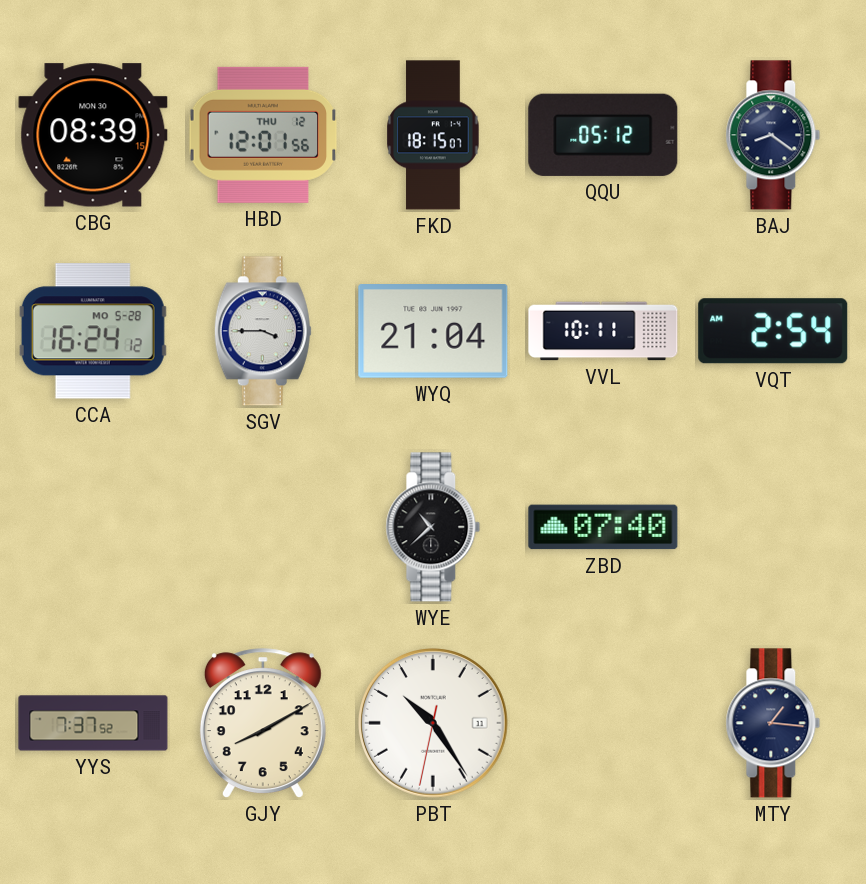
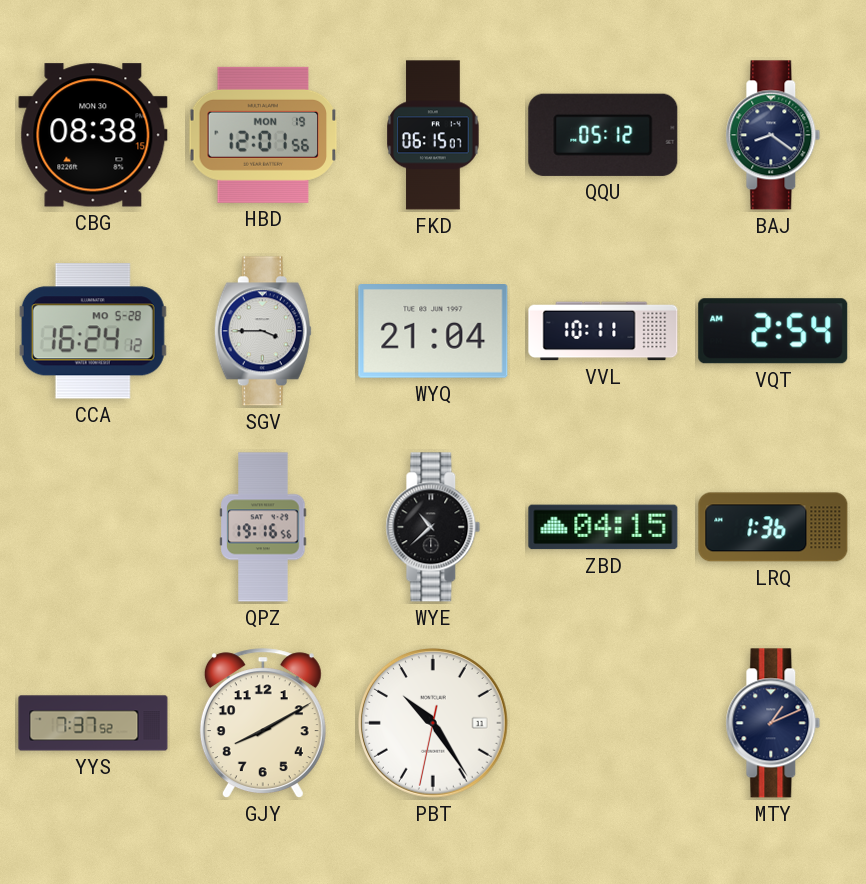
CBG: 08:39 -> 08:38 (93, 135)
HBD date: THU 12 -> MON 19 (263, 135)
FKD: 18:15 -> 06:15 (433, 135)
QPZ: none -> 19:16 (263, 527)
ZBD: 07:40 -> 04:15 (603, 527)
LRQ: none -> 1:36 (773, 527)
MTY: 1:16 -> 1:11 (773, 723)
